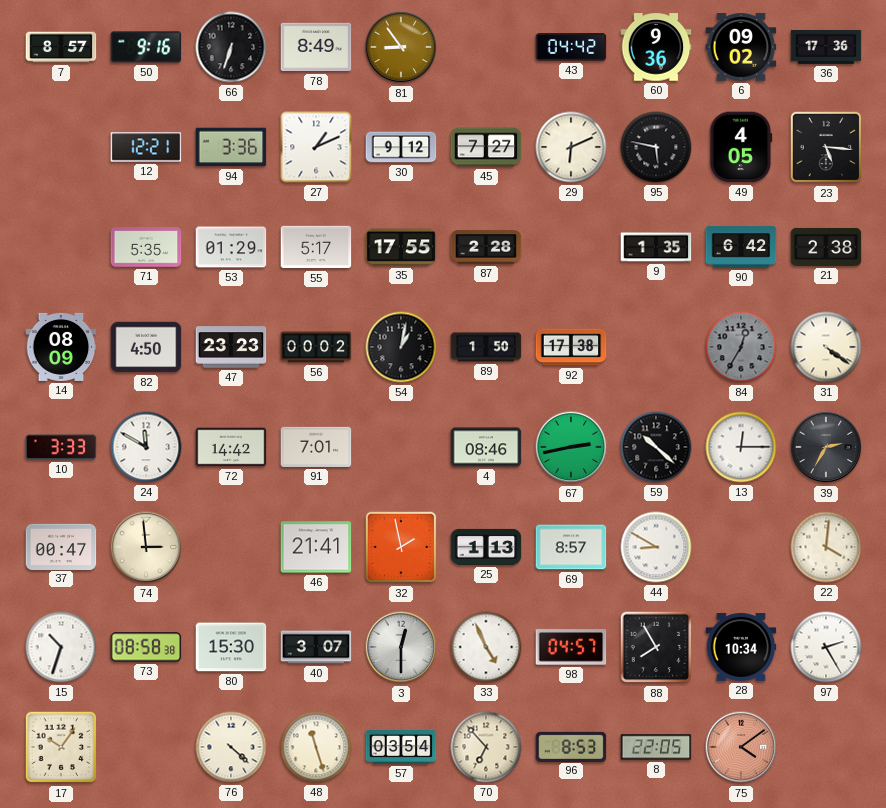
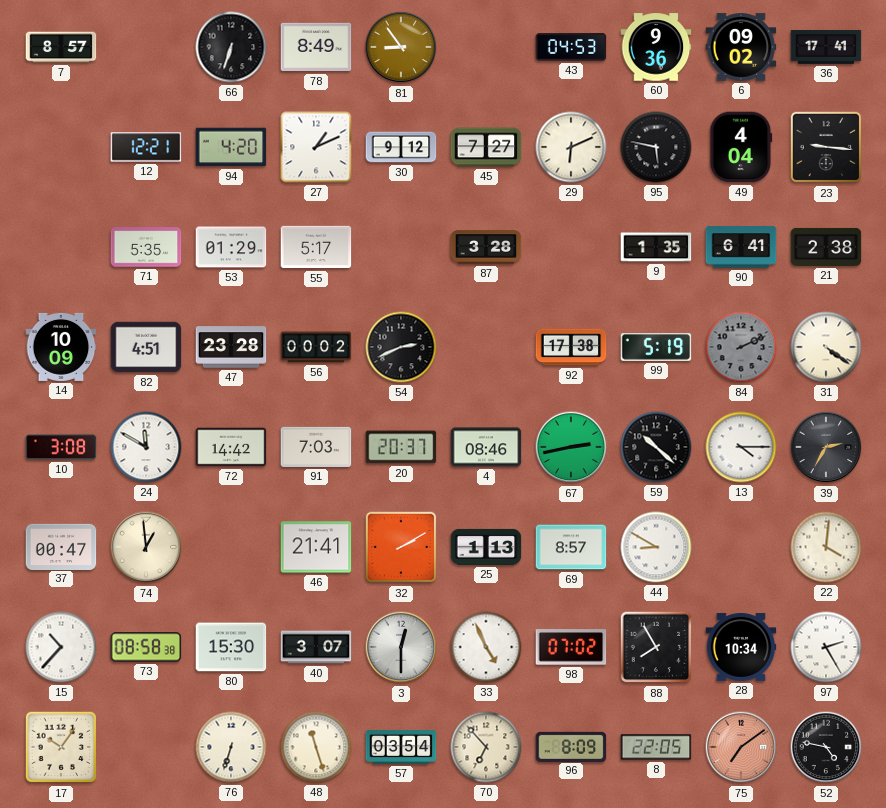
50: 9:16 -> none (146, 47)
43: 04:42 -> 04:53 (571, 47)
36: 17:36 -> 17:41 (826, 47)
94: 3:36 -> 4:20 (231, 147)
49: 4:05 -> 4:04 (741, 147)
23: 5:16 -> 9:16 (826, 147)
35: 17:55 -> none (401, 247)
87: 2:28 -> 3:28 (486, 247)
90: 6:42 -> 6:41 (741, 247)
14: 08:09 -> 10:09 (61, 347)
82: 4:50 -> 4:51 (146, 347)
47: 23:23 -> 23:28 (231, 347)
54: 1:02 -> 2:41 (401, 347)
89: 1:50 -> none (486, 347)
99: none -> 5:19 (656, 348)
84: 12:35 -> 2:11 (741, 347)
10: 3:33 -> 3:08 (61, 447)
91: 7:01 -> 7:03 (316, 447)
20: none -> 20:37 (401, 447)
13: 12:15 -> 4:15 (741, 447)
74: 2:59 -> 12:59 (146, 547)
32: 1:58 -> 2:10 (401, 547)
15: 10:33 -> 10:37 (61, 647)
98: 04:57 -> 07:02 (571, 647)
76: 4:22 -> 6:33 (231, 747)
96: 8:53 -> 8:09 (571, 746)
75: 4:09 -> 7:09 (741, 747)
52: none -> 4:47 (826, 747)
